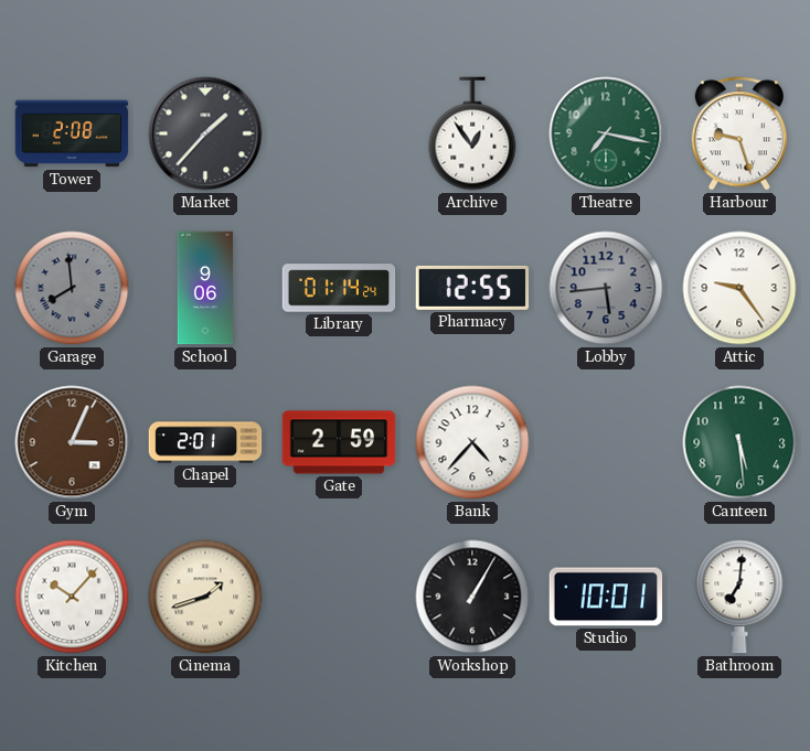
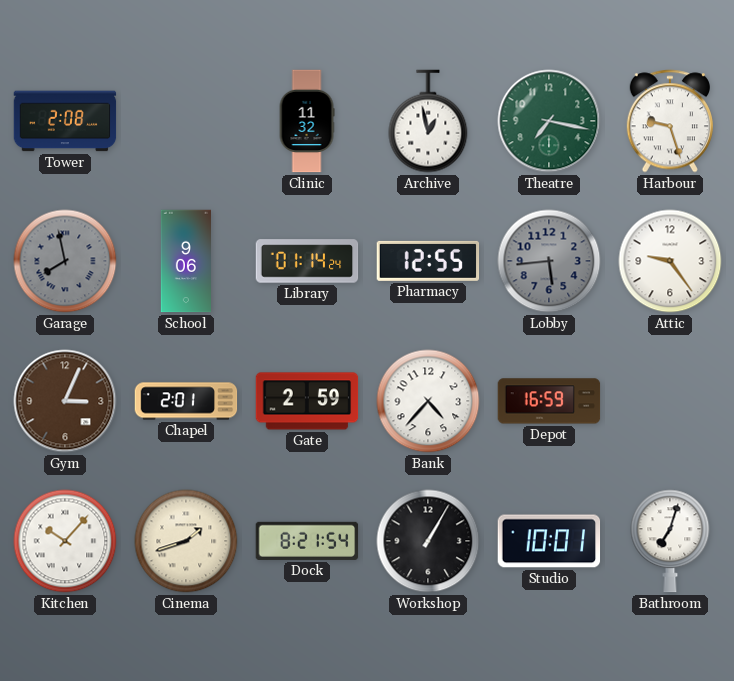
Market: 1:37 -> none (205, 133)
Clinic: none -> 11:32 (307, 121)
Archive: 12:54 -> 12:58 (428, 121)
Garage: 7:59 -> 7:58 (65, 261)
Depot: none -> 16:59 (549, 401)
Canteen: 5:29 -> none (739, 442)
Dock: none -> 8:21 (307, 541)
Bathroom: 7:01 -> 7:03 (670, 541)
